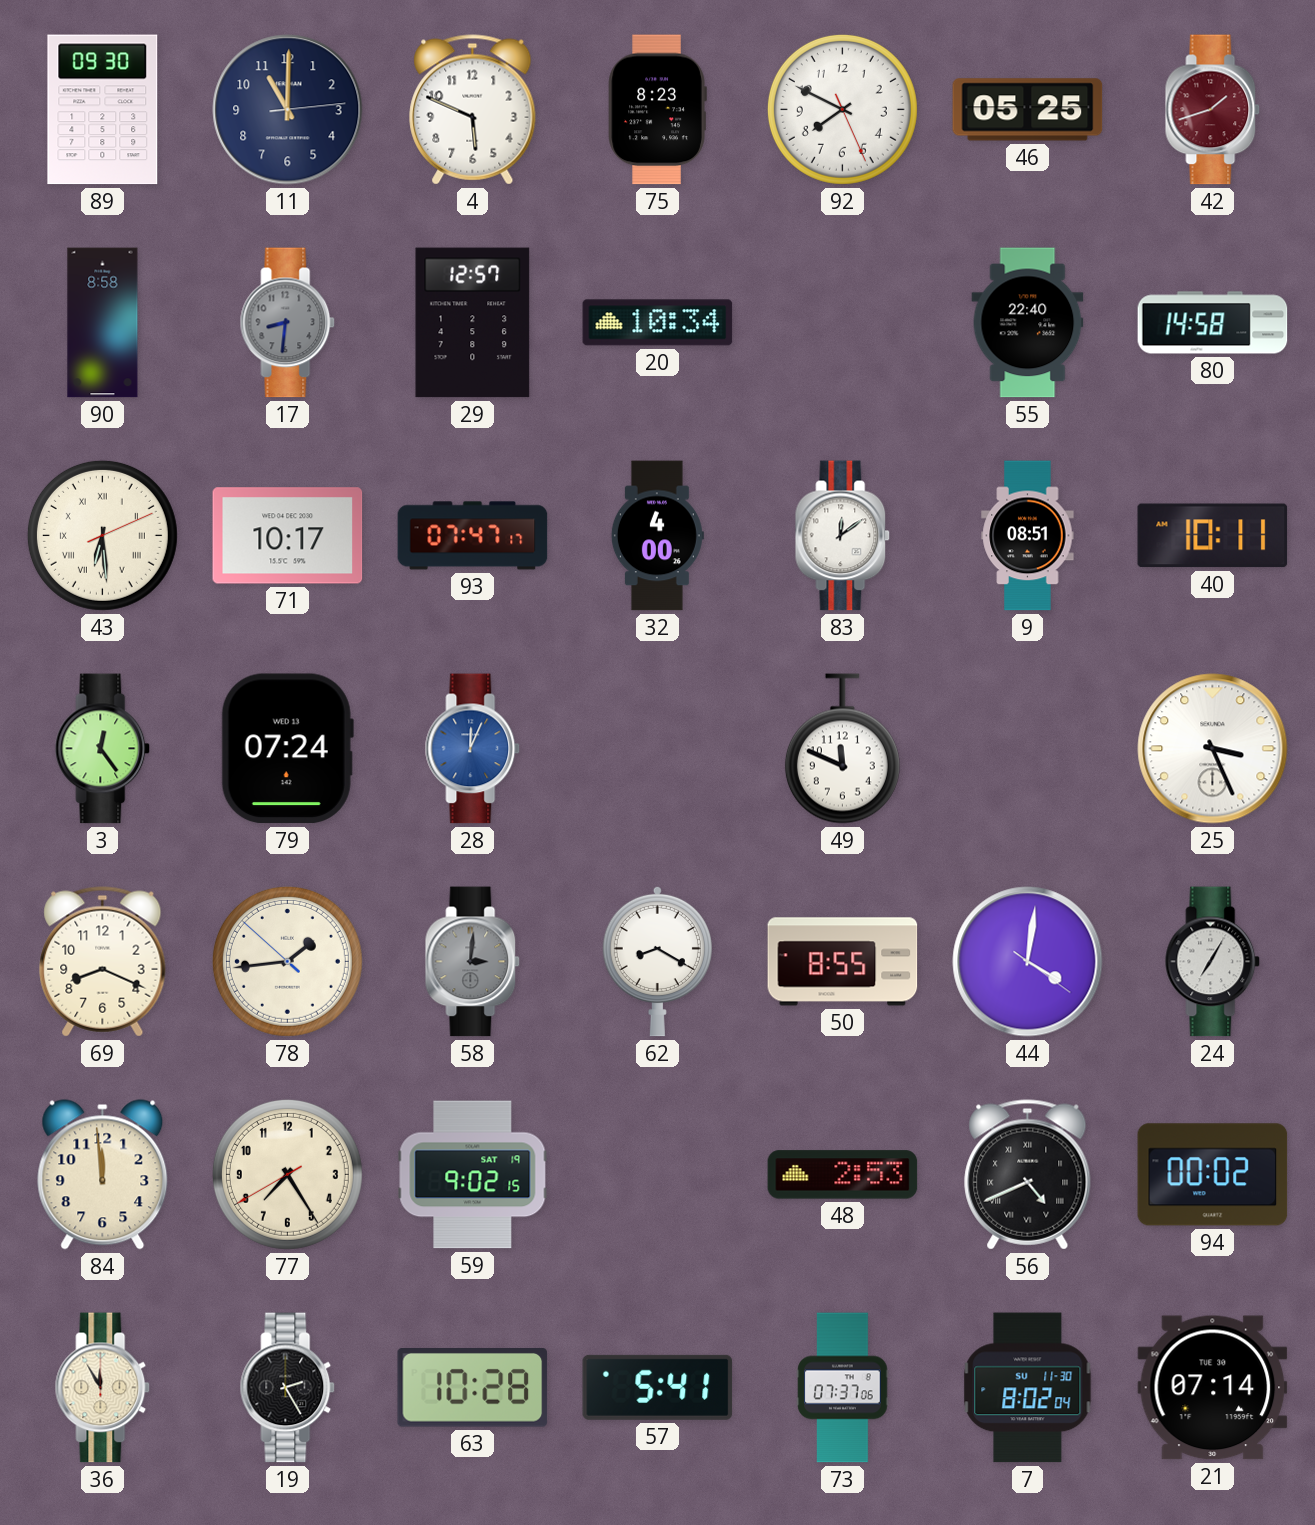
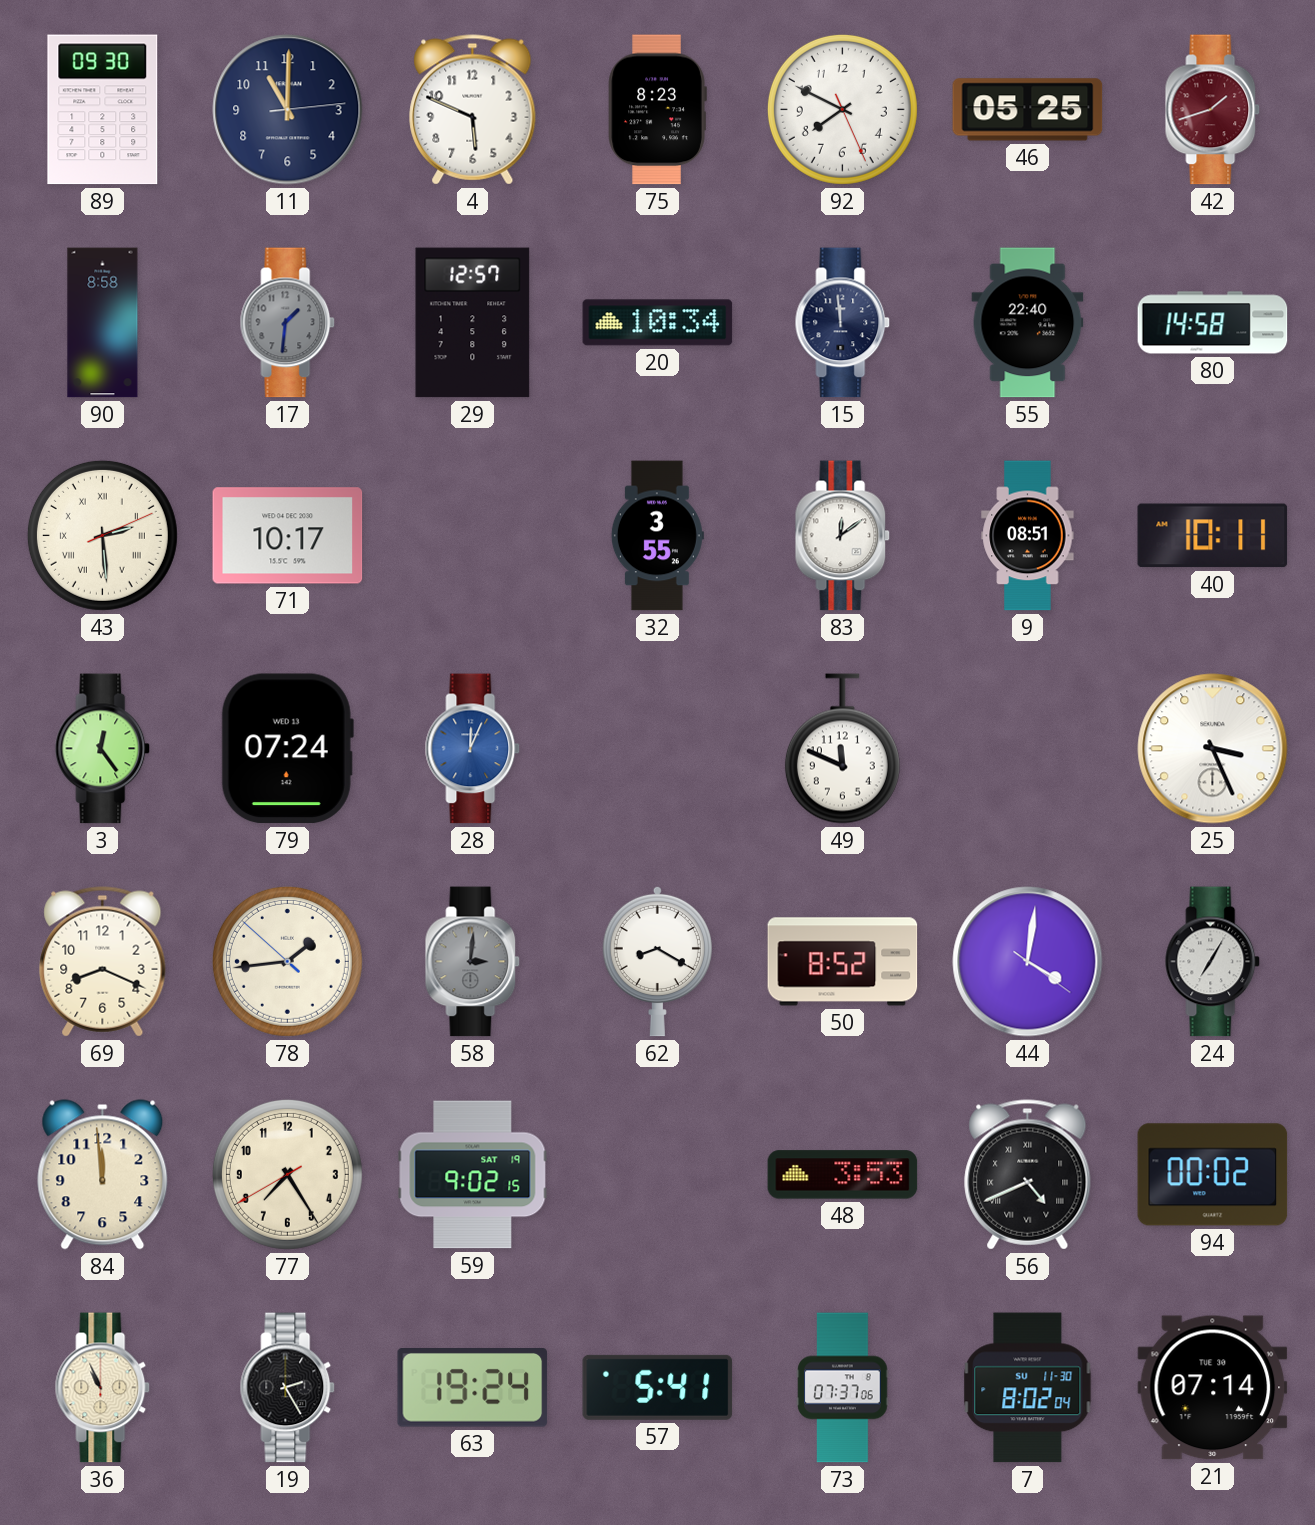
17: 8:31 -> 1:31 (288, 323)
15: none -> 11:59 (843, 323)
43: 6:29 -> 2:29 (102, 535)
93: 07:47 -> none (473, 536)
32: 4:00 -> 3:55 (657, 536)
50: 8:55 -> 8:52 (843, 962)
48: 2:53 -> 3:53 (843, 1175)
36: 11:55 -> 10:56 (103, 1388)
63: 10:28 -> 19:24 (473, 1388)
